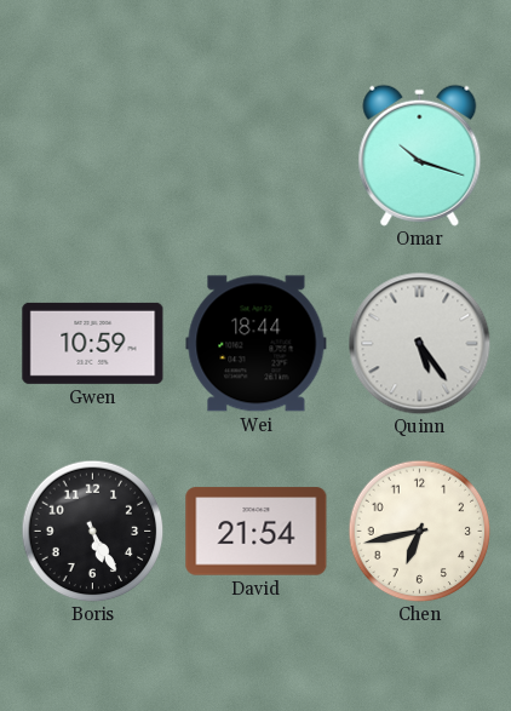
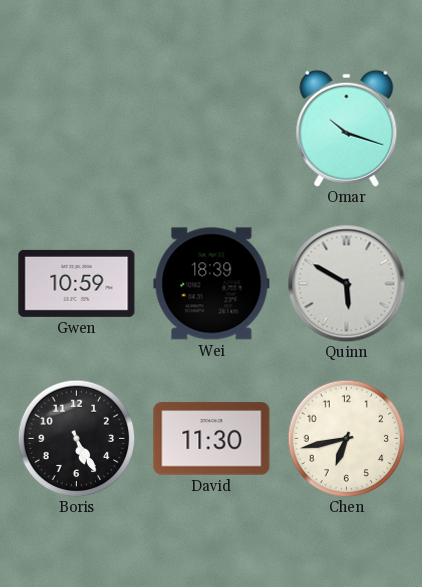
Wei: 18:44 -> 18:39 (212, 284)
Quinn: 5:24 -> 5:50 (346, 283)
David: 21:54 -> 11:30 (212, 439)
